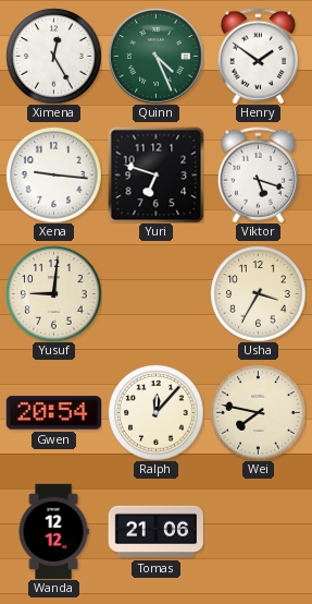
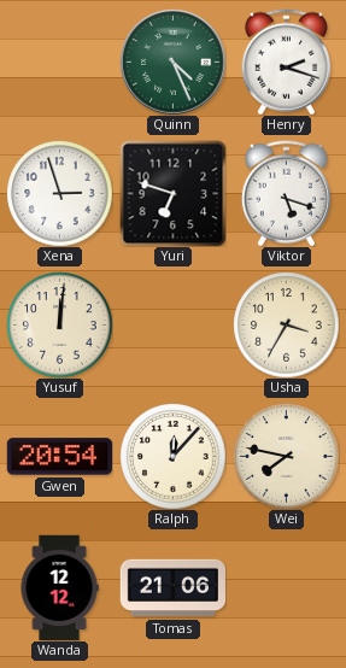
Ximena: 12:25 -> none (53, 56)
Henry: 1:51 -> 2:18 (286, 61)
Xena: 9:16 -> 2:57 (59, 193)
Yusuf: 9:01 -> 12:01 (59, 324)
